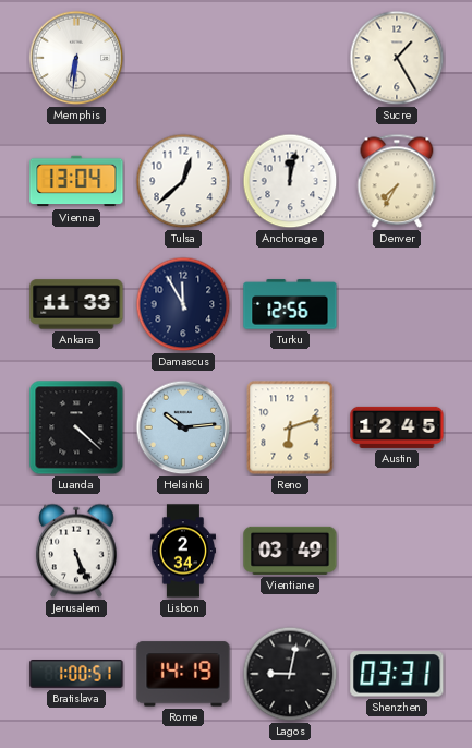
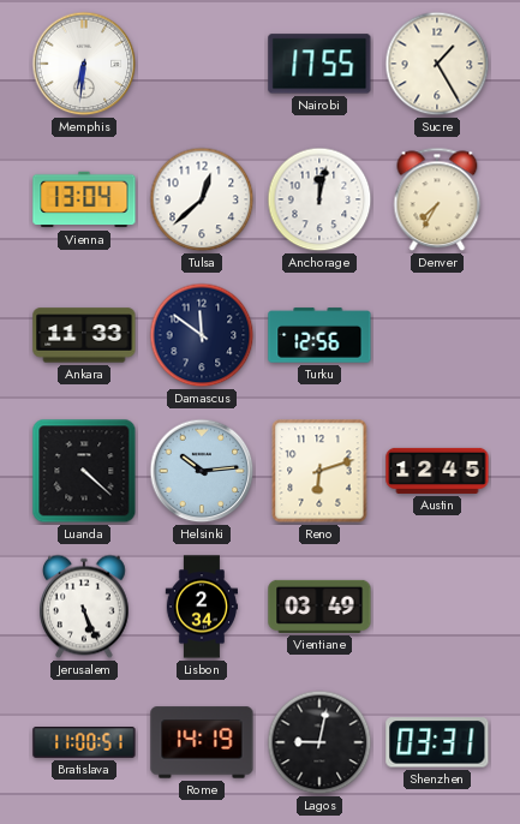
Nairobi: none -> 17:55 (319, 64)
Damascus: 11:55 -> 11:51 (202, 335)
Bratislava: 1:00 -> 11:00 (84, 744)
